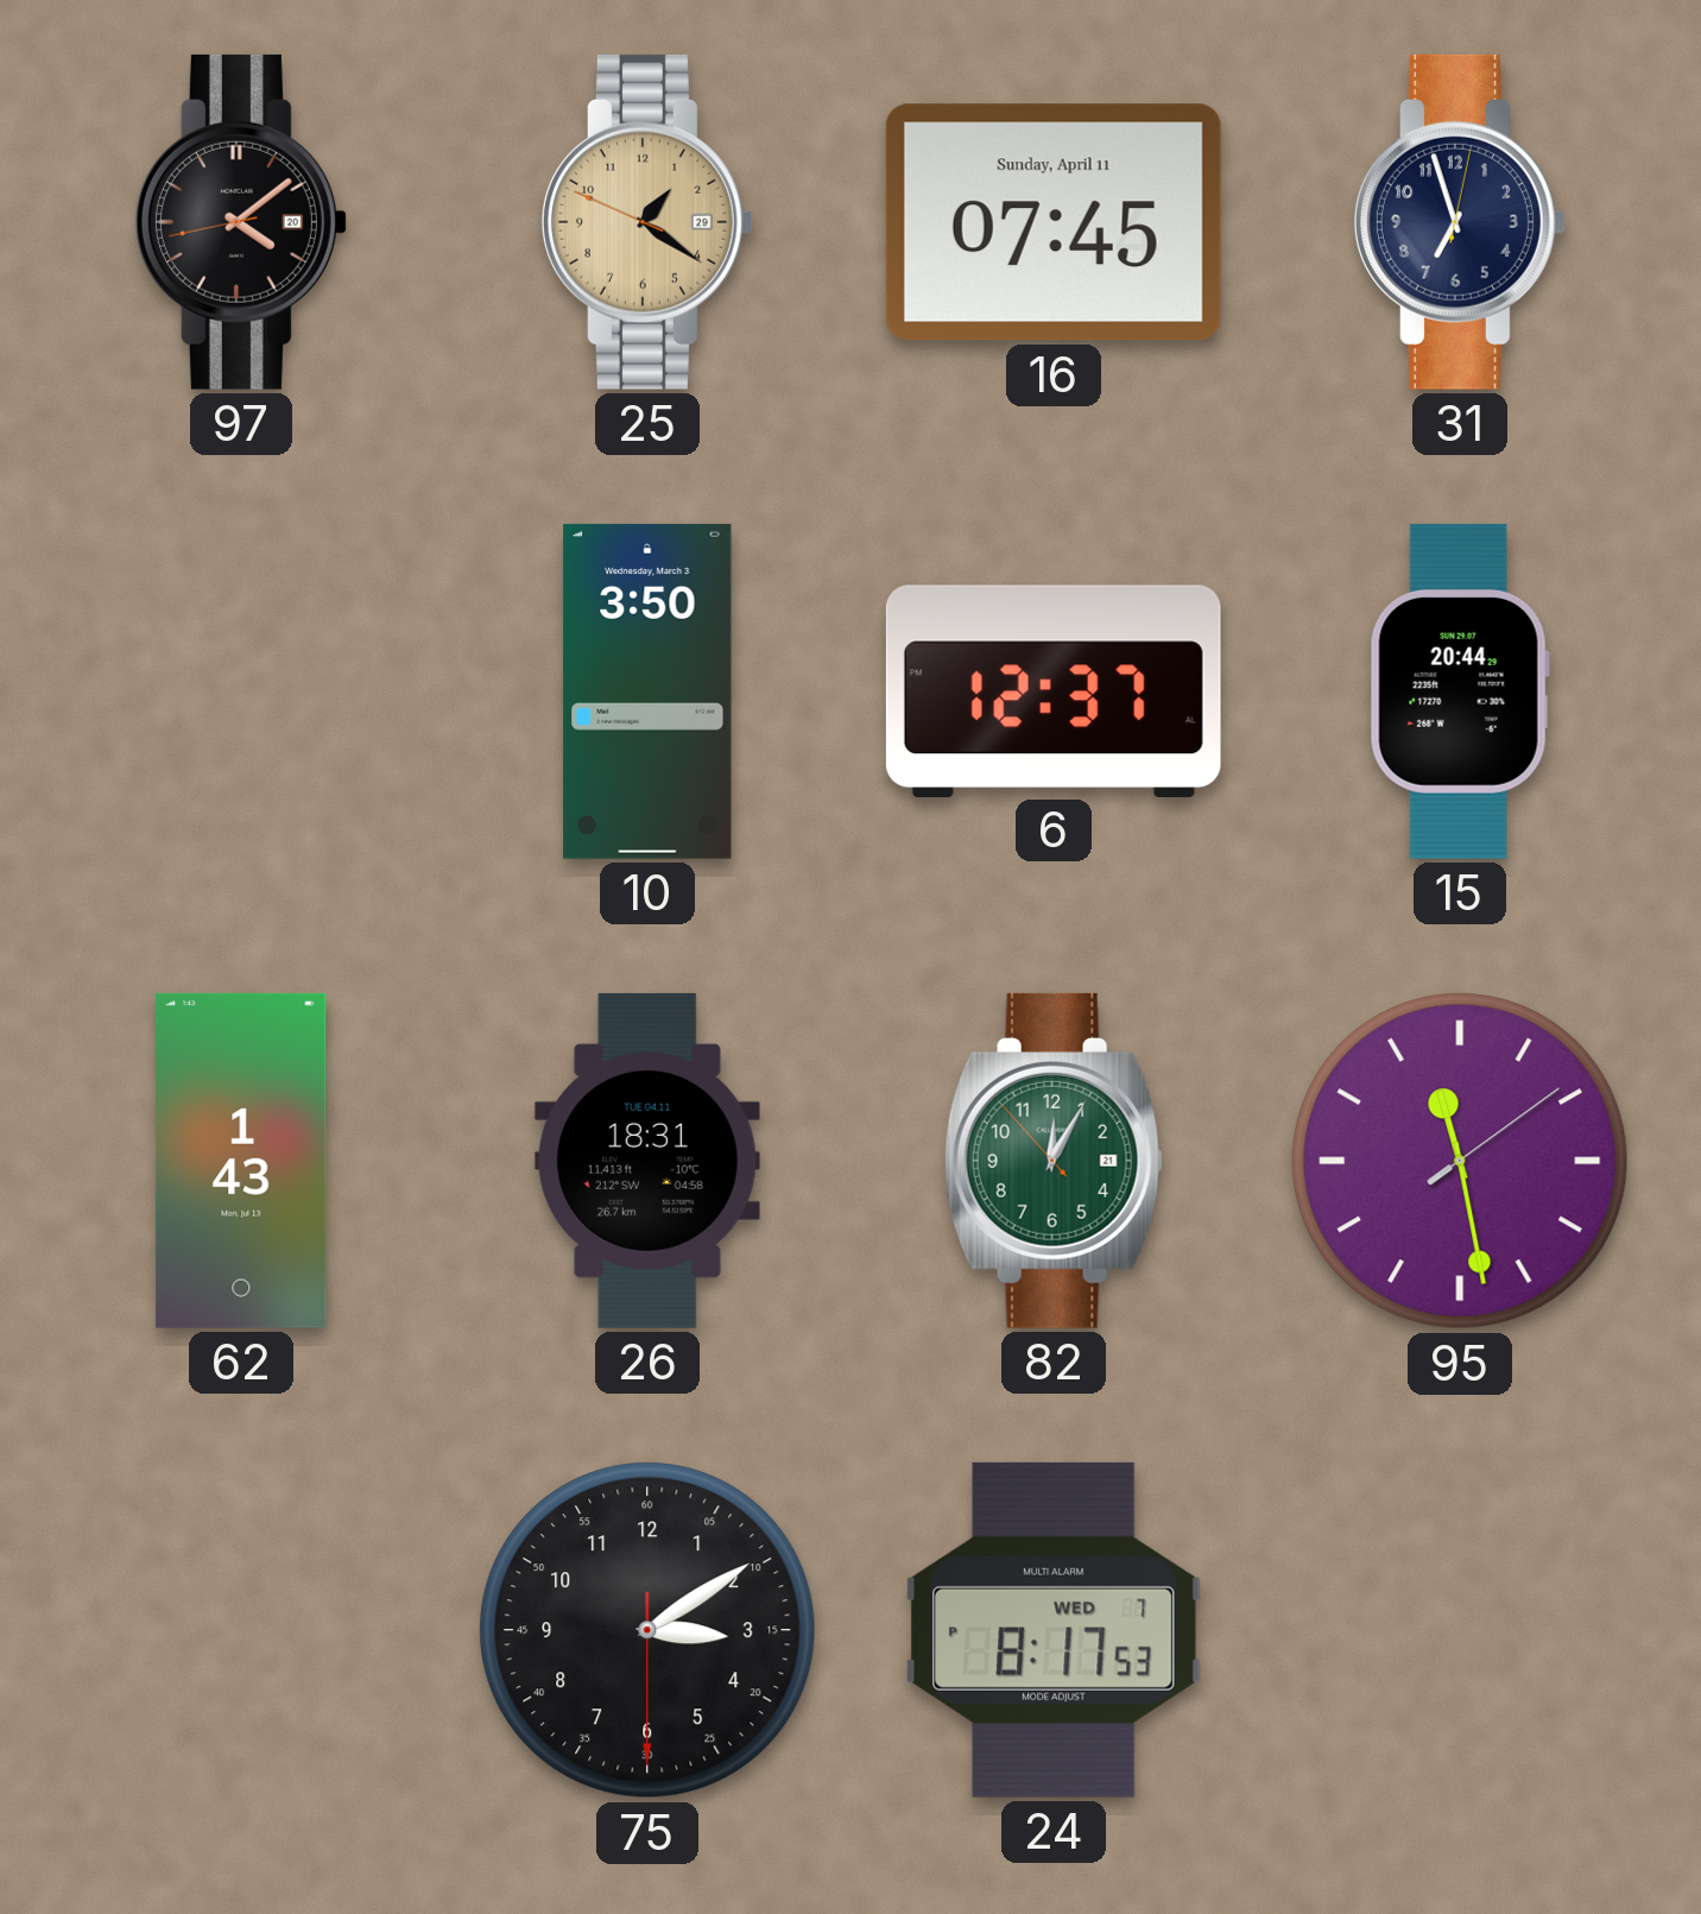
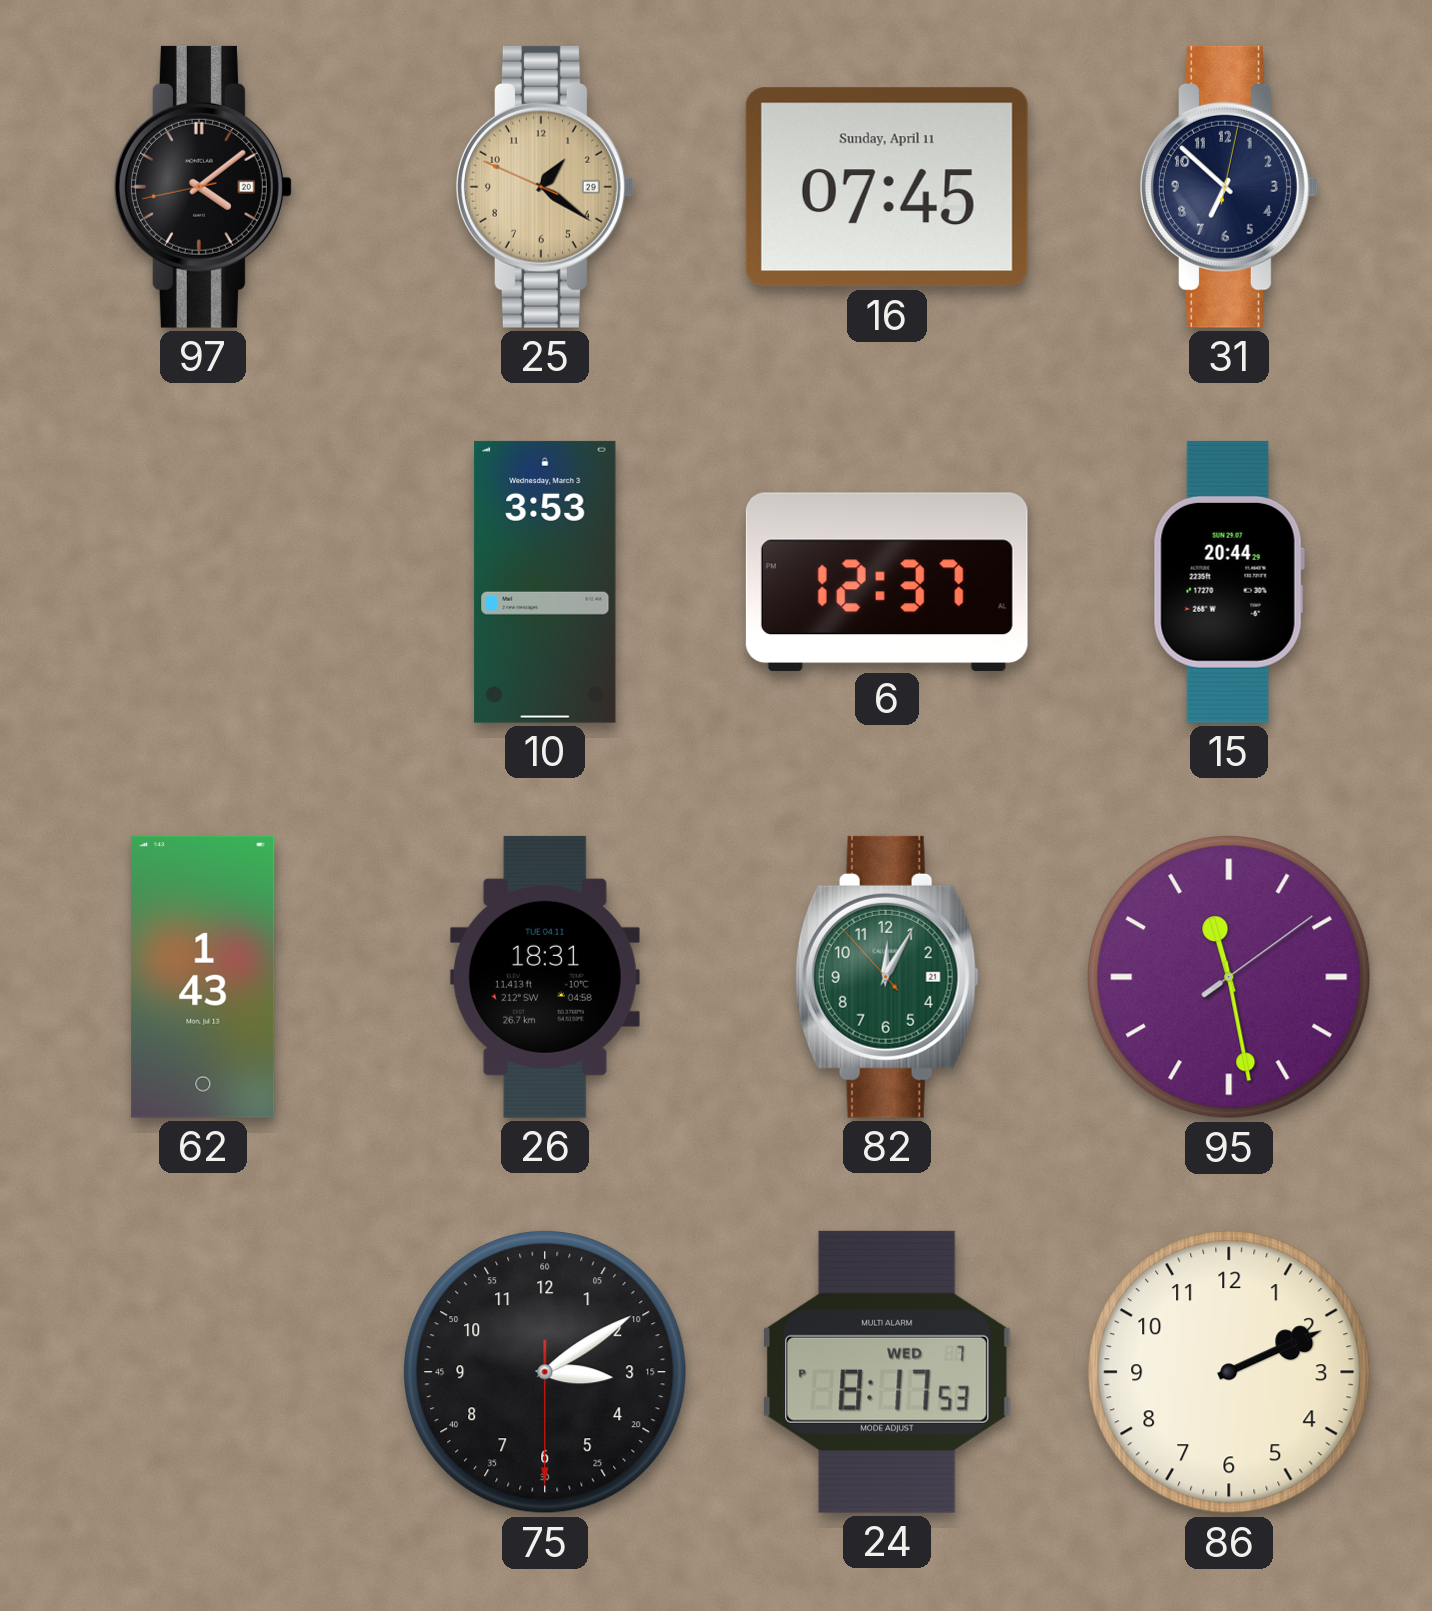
31: 6:57 -> 6:52 (1229, 187)
10: 3:50 -> 3:53 (545, 582)
86: none -> 2:11 (1229, 1372)
